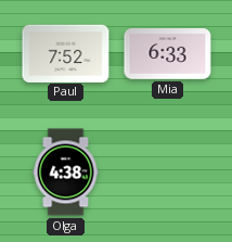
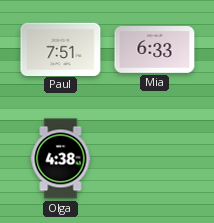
Paul: 7:52 -> 7:51 (61, 49)
